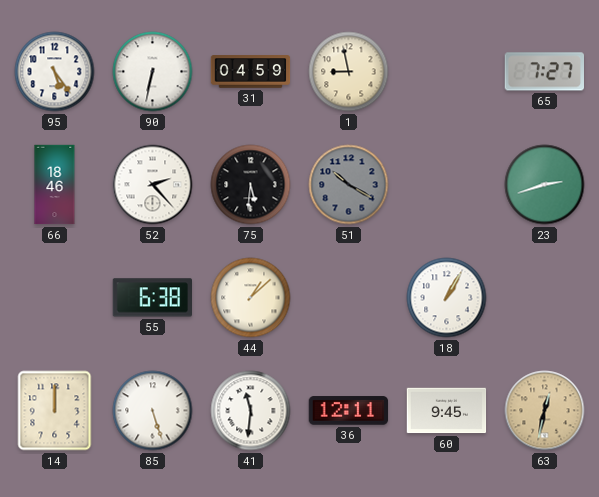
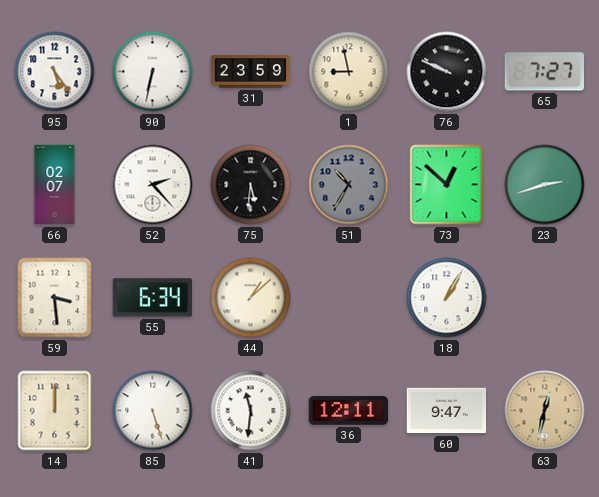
31: 04:59 -> 23:59 (251, 72)
76: none -> 9:49 (447, 72)
66: 18:46 -> 02:07 (55, 185)
51: 10:20 -> 10:35 (349, 185)
73: none -> 12:52 (447, 185)
59: none -> 3:29 (55, 298)
55: 6:38 -> 6:34 (152, 298)
60: 9:45 -> 9:47 (447, 411)
